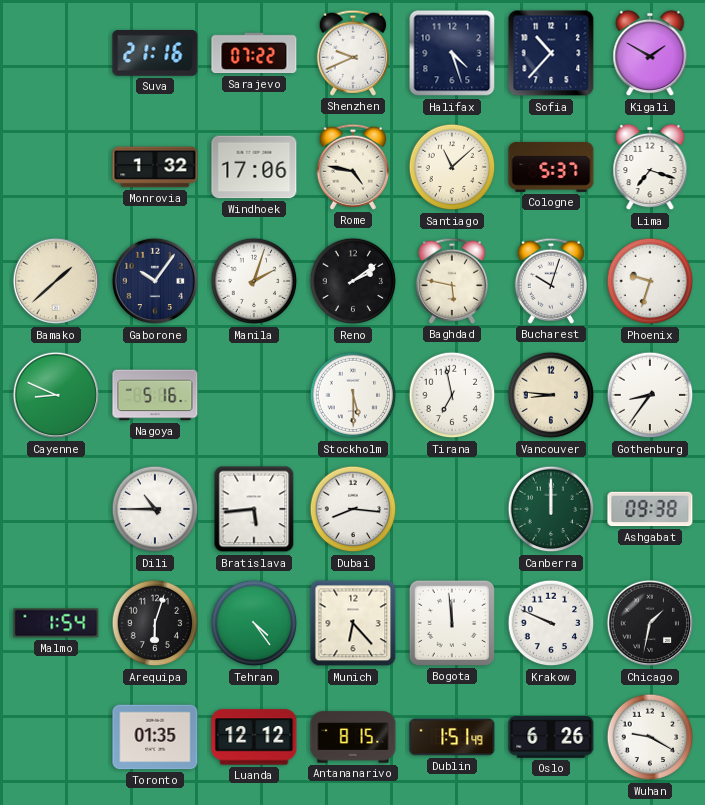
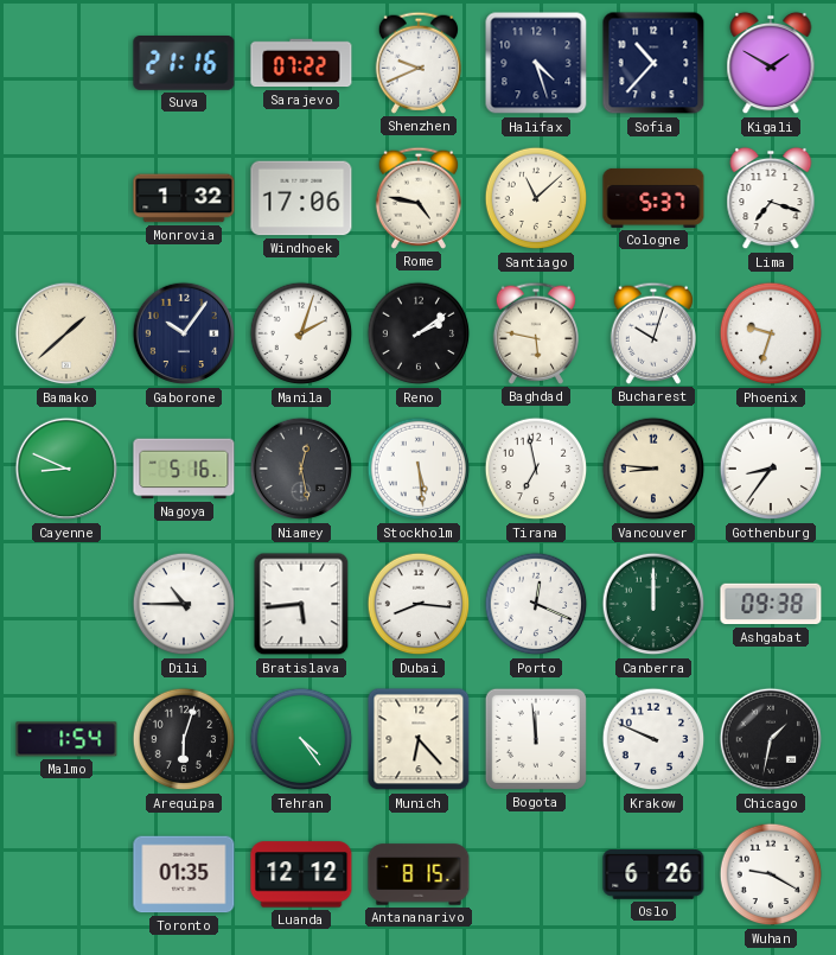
Niamey: none -> 12:28 (300, 469)
Stockholm: 5:30 -> 5:29 (419, 469)
Porto: none -> 12:19 (536, 604)
Dublin: 1:51 -> none (452, 737)
